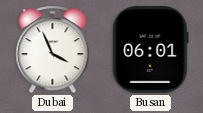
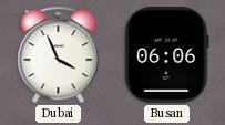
Busan: 06:01 -> 06:06 (167, 55)
